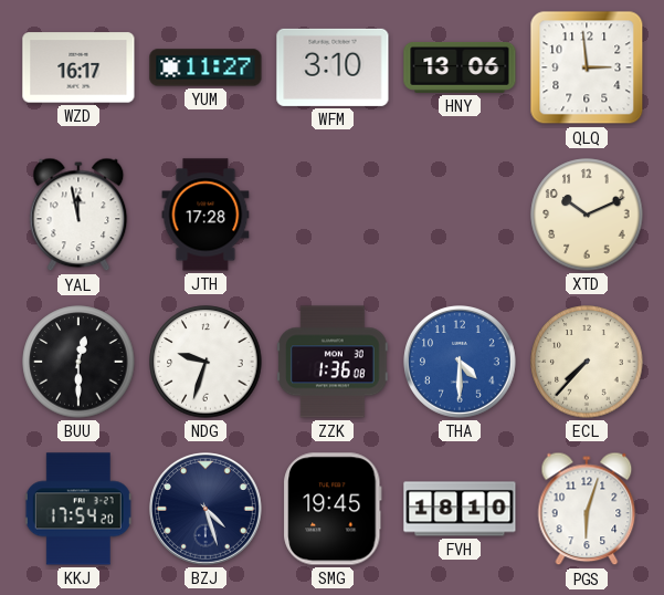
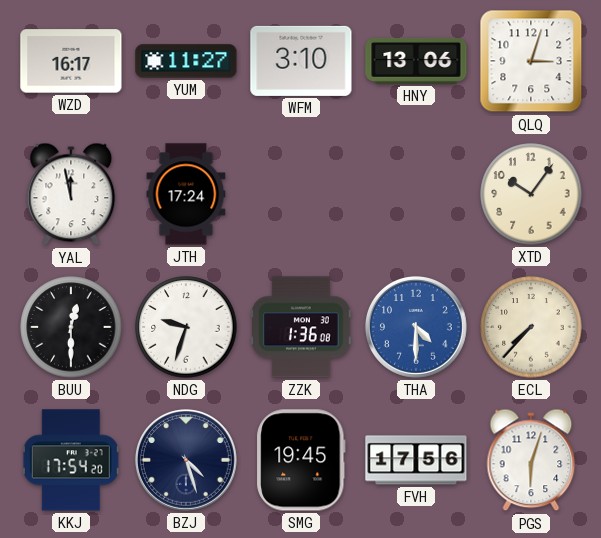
QLQ: 2:59 -> 3:03 (531, 61)
JTH: 17:28 -> 17:24 (186, 194)
XTD: 10:11 -> 10:06 (531, 194)
FVH: 18:10 -> 17:56 (416, 460)
